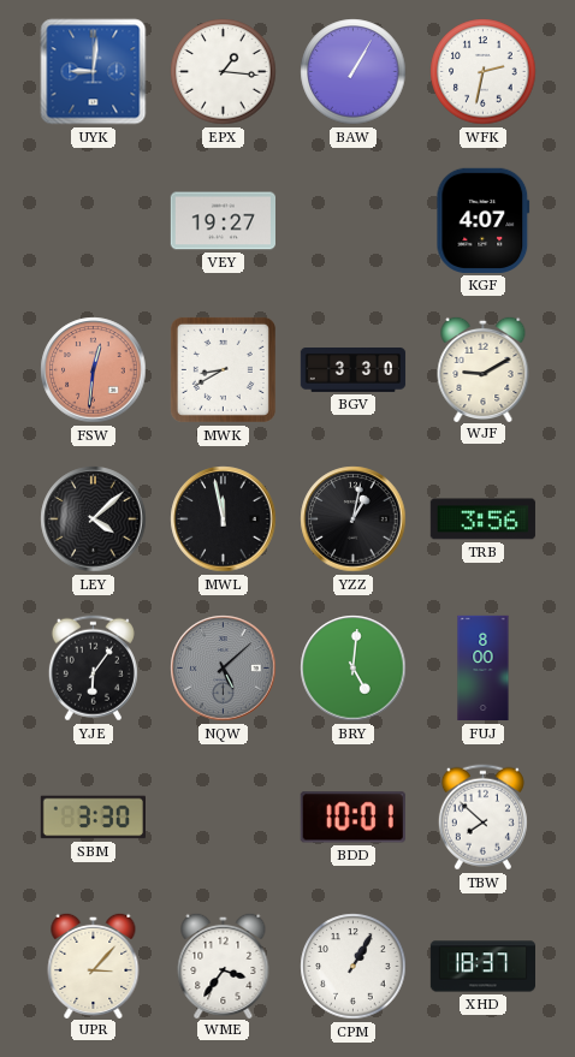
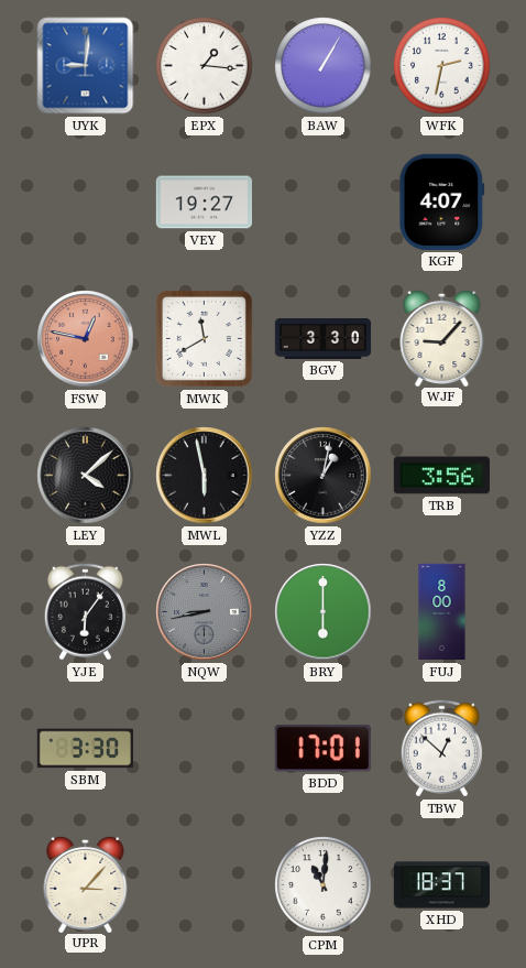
FSW: 12:31 -> 12:47 (86, 339)
MWK: 8:40 -> 11:40 (204, 338)
WJF: 9:10 -> 9:07 (442, 337)
MWL: 11:58 -> 5:58 (205, 476)
NQW: 5:08 -> 8:43 (205, 612)
BRY: 5:01 -> 6:00 (324, 612)
BDD: 10:01 -> 17:01 (322, 749)
TBW: 7:52 -> 12:52 (441, 749)
WME: 3:36 -> none (224, 964)
CPM: 1:05 -> 11:01 (324, 885)
